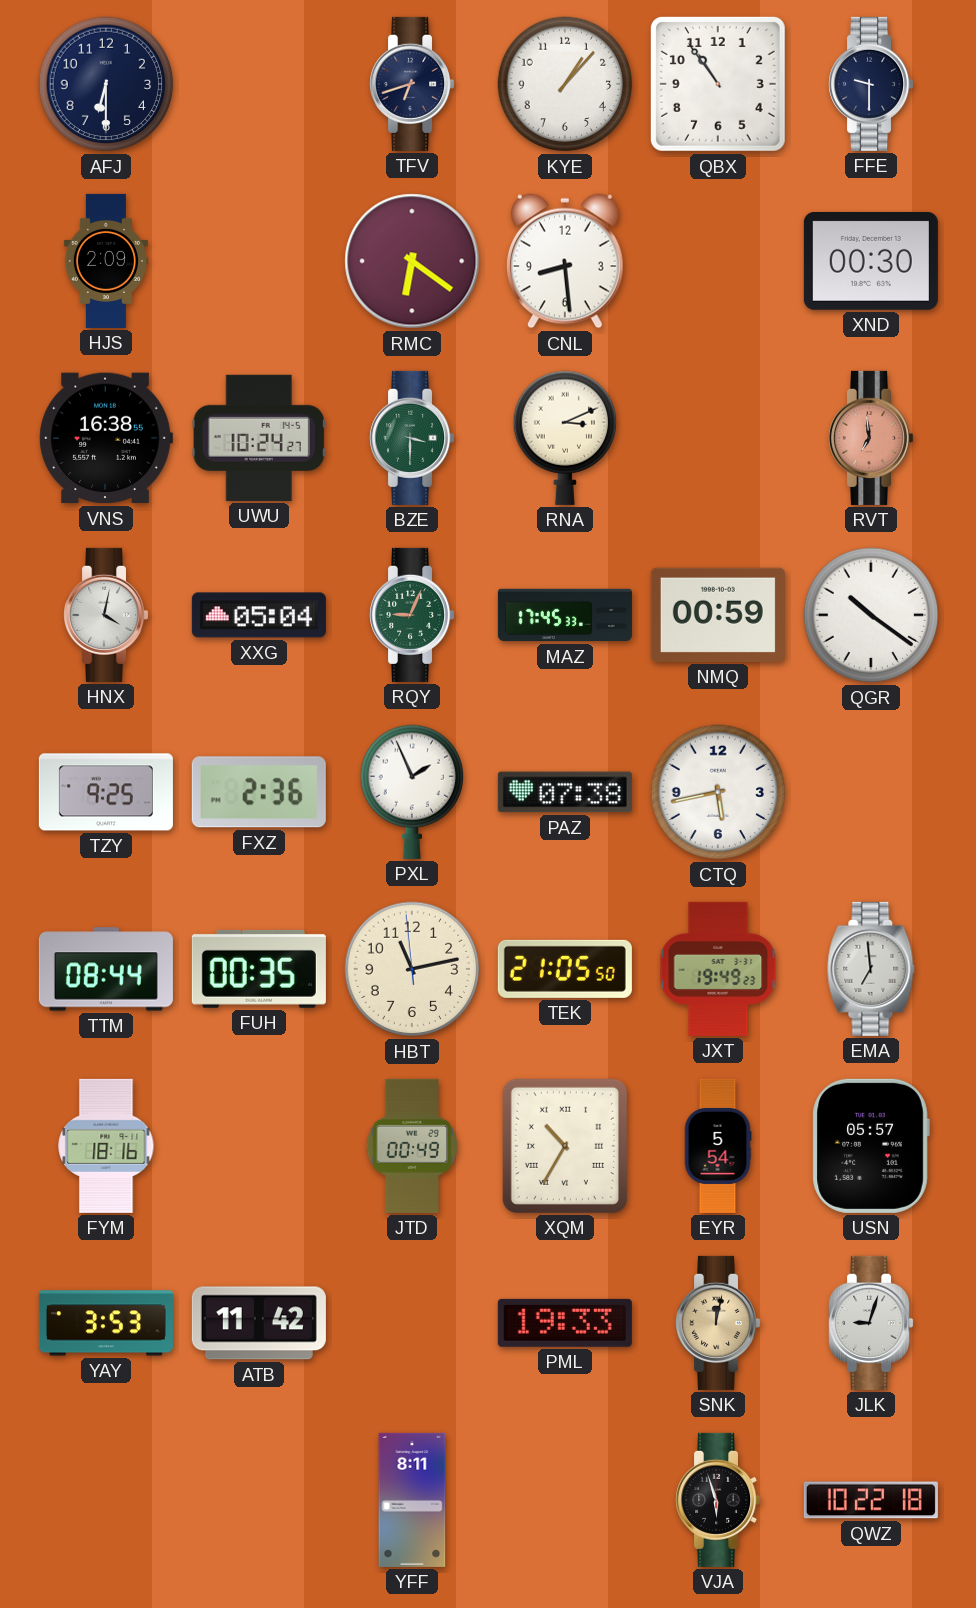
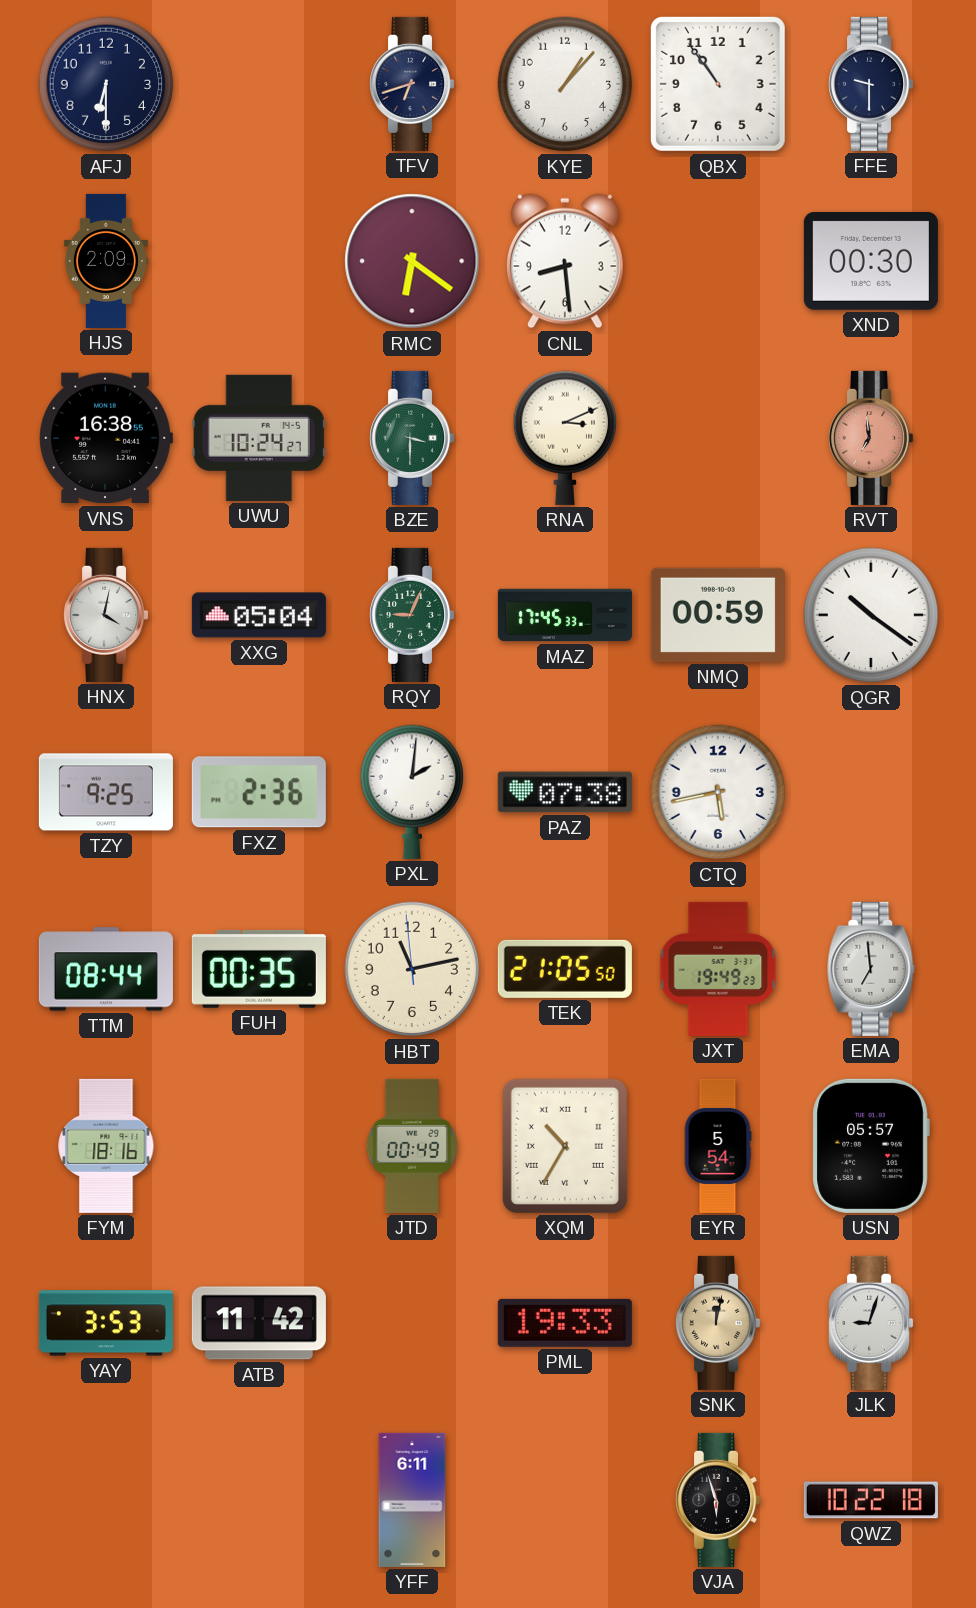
PXL: 1:56 -> 2:01 (411, 792)
YFF: 8:11 -> 6:11 (412, 1500)
